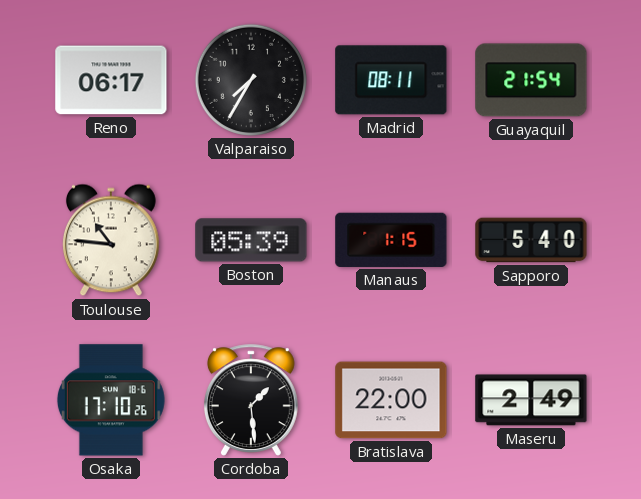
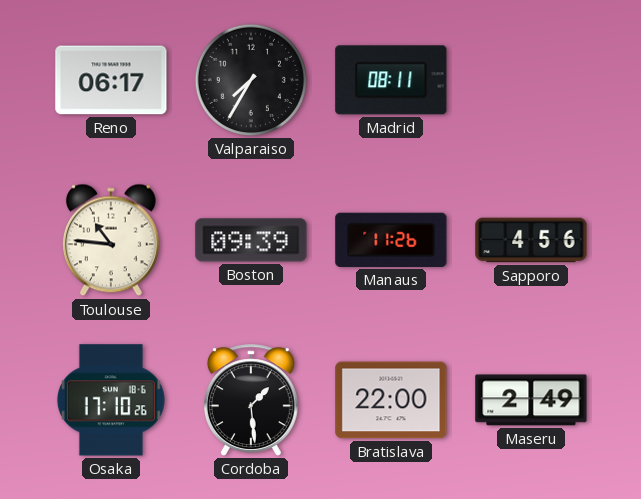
Guayaquil: 21:54 -> none (531, 80)
Boston: 05:39 -> 09:39 (251, 240)
Manaus: 1:15 -> 11:26 (391, 240)
Sapporo: 5:40 -> 4:56 (531, 240)
